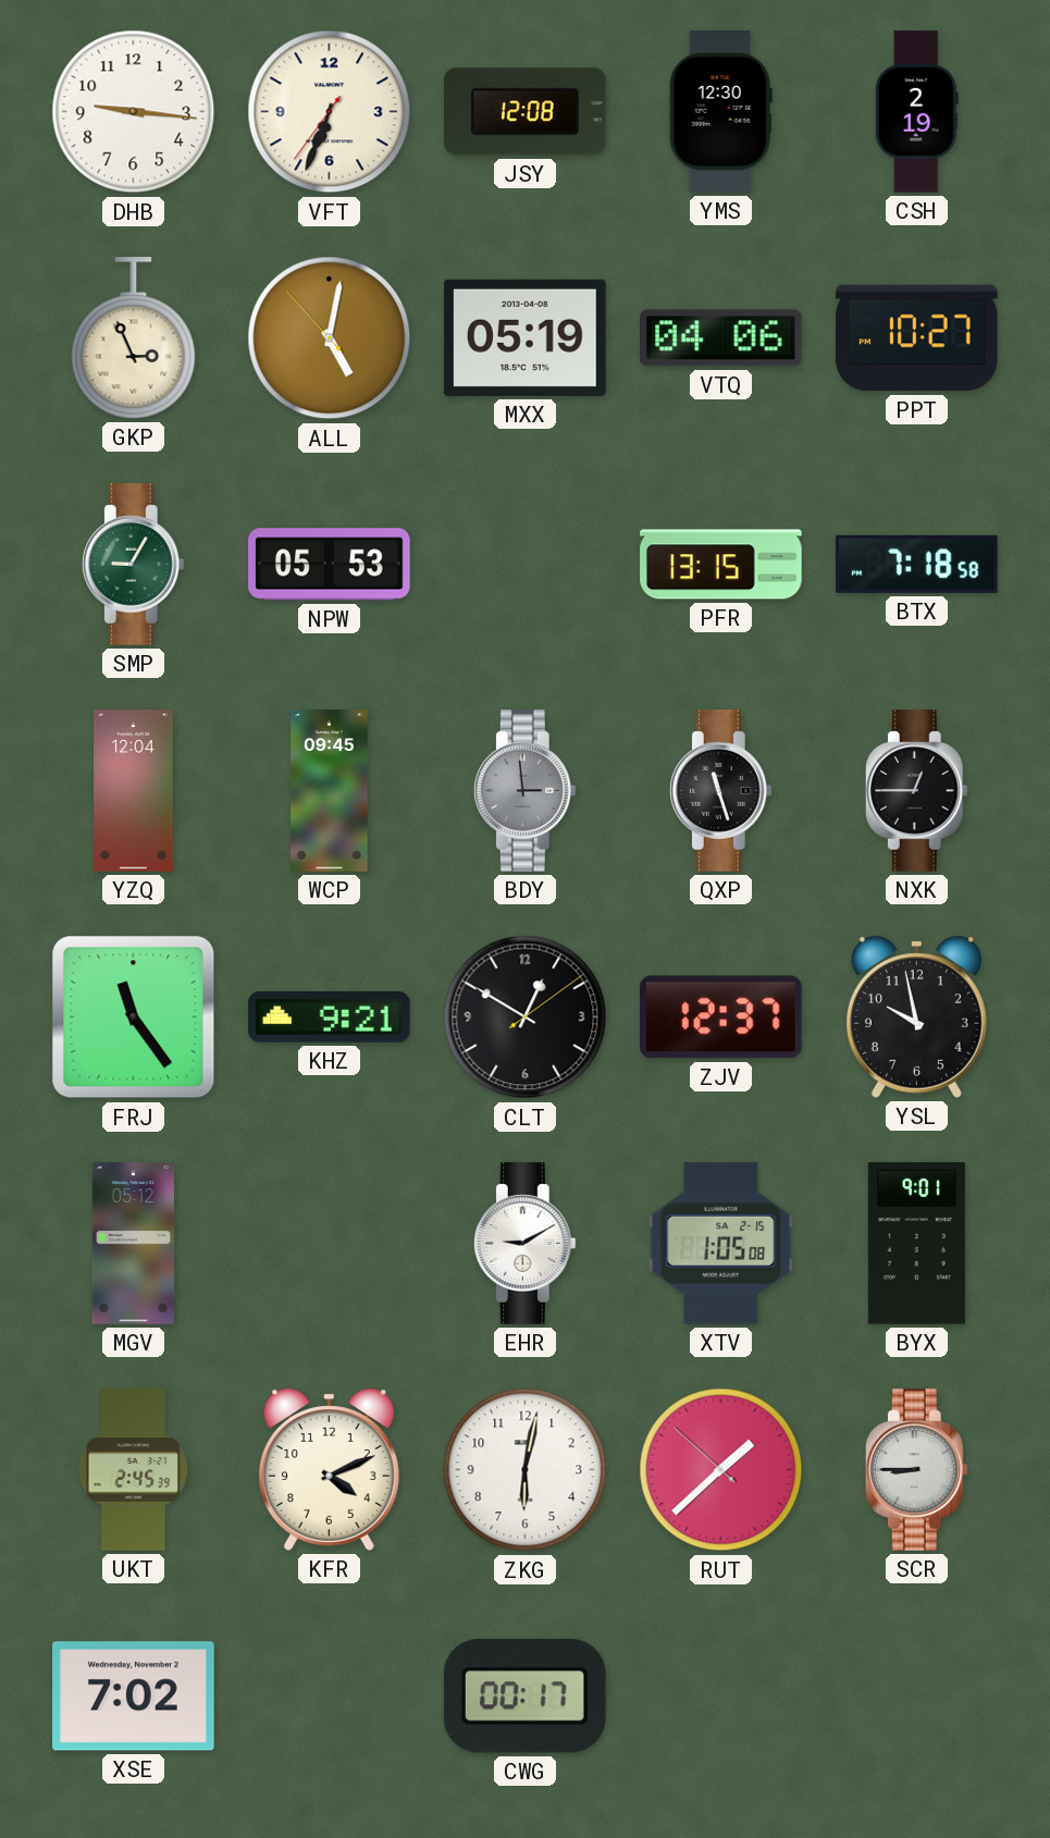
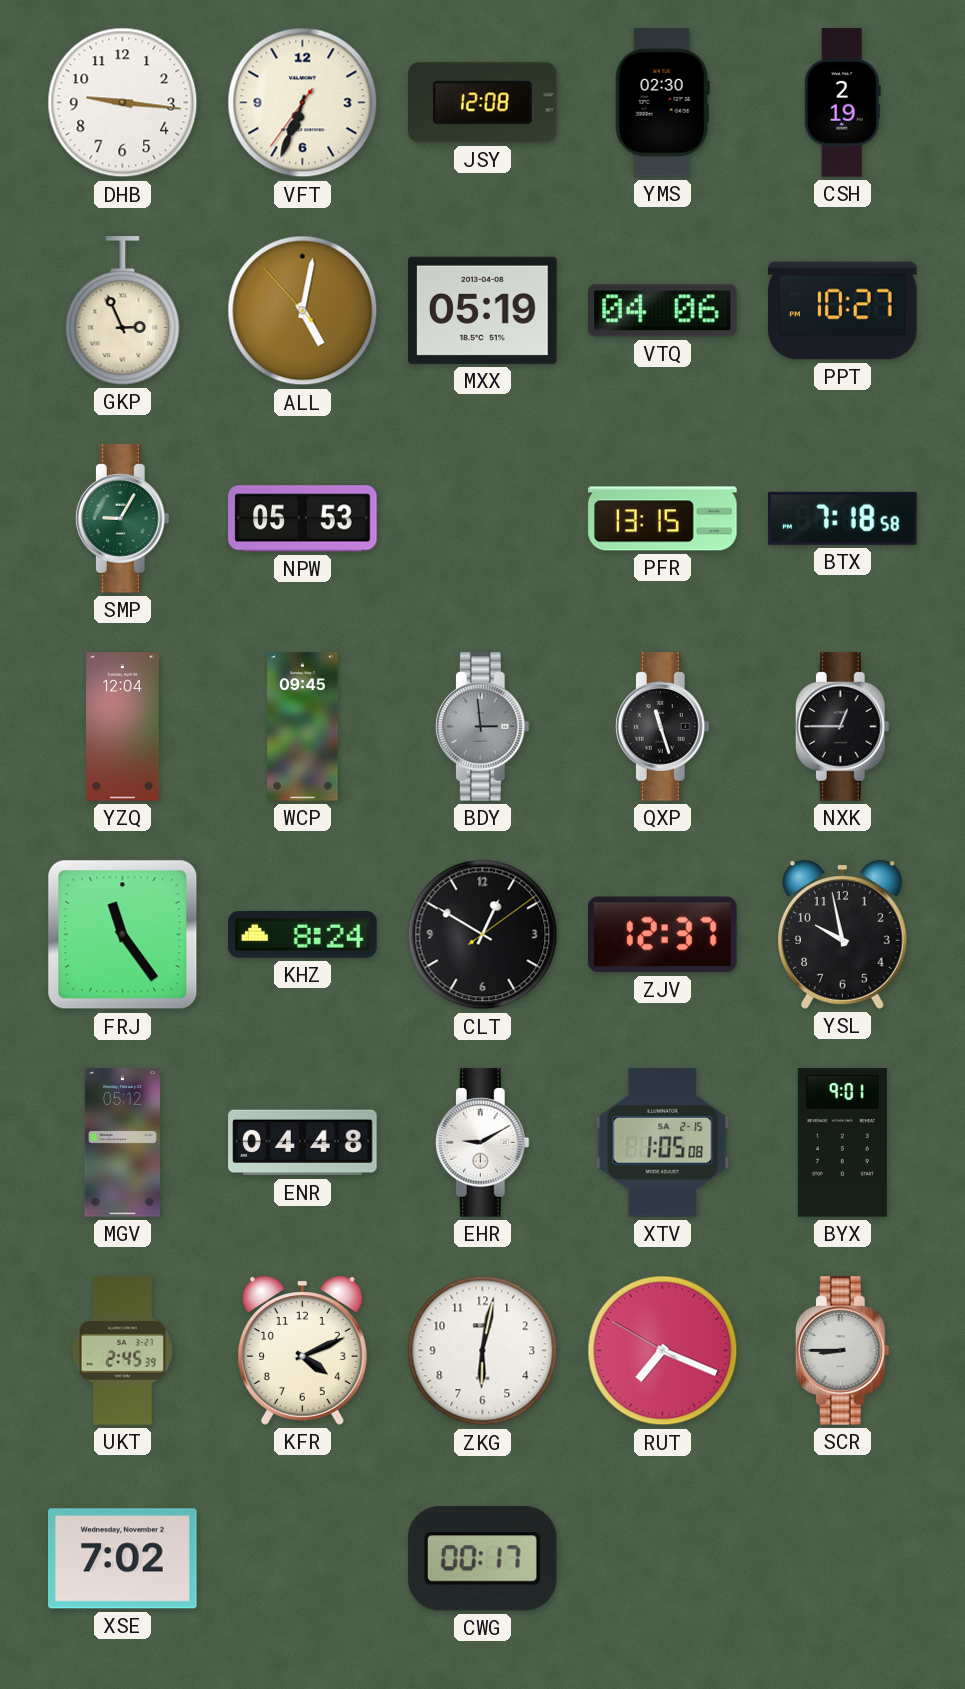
YMS: 12:30 -> 02:30 (662, 103)
KHZ: 9:21 -> 8:24 (303, 935)
ENR: none -> 04:48 (303, 1143)
RUT: 1:37 -> 7:18 (663, 1351)
